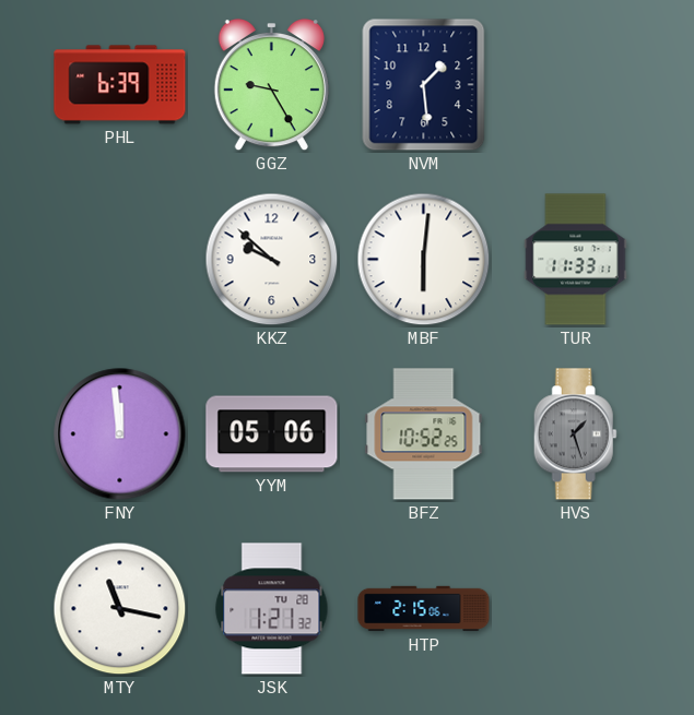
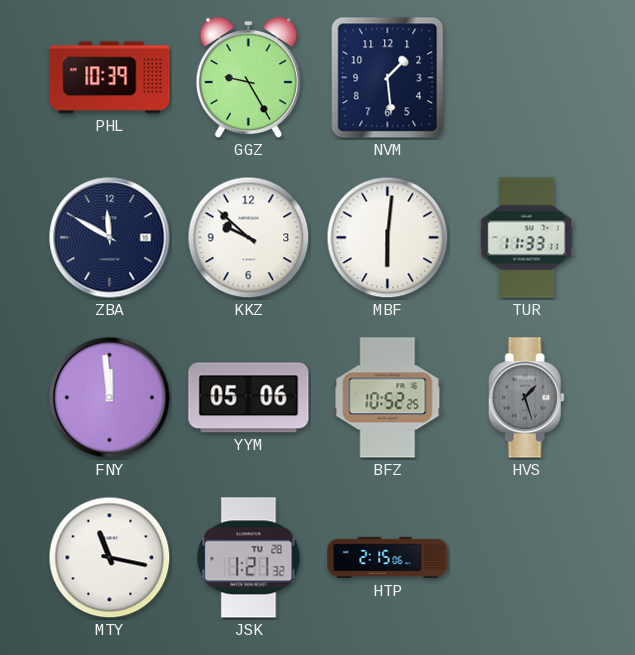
PHL: 6:39 -> 10:39 (110, 78)
ZBA: none -> 11:50 (110, 238)
